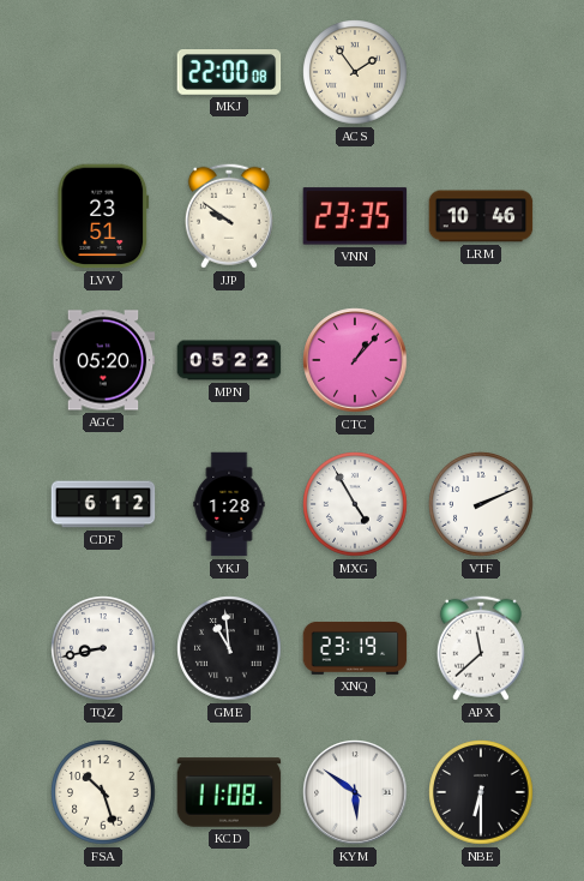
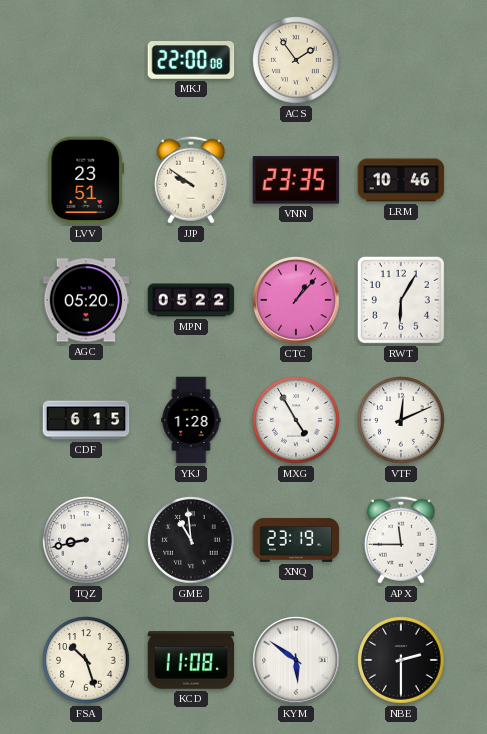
RWT: none -> 6:05 (401, 300)
CDF: 6:12 -> 6:15 (86, 420)
VTF: 2:11 -> 12:11 (401, 420)
APX: 11:38 -> 11:45 (401, 540)
NBE: 6:30 -> 2:30 (401, 660)
